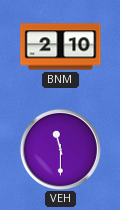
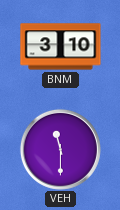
BNM: 2:10 -> 3:10 (61, 47)
